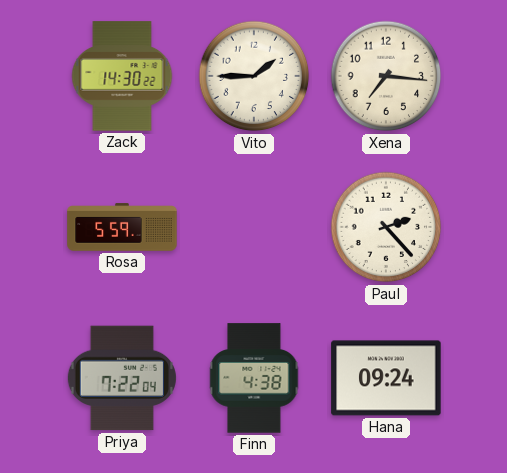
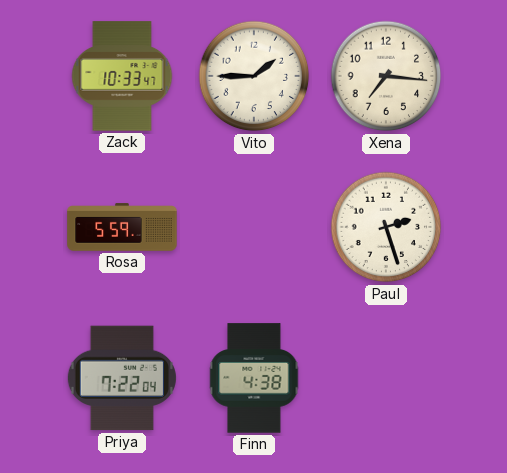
Zack: 14:30 -> 10:33 (122, 76)
Paul: 2:23 -> 2:27 (386, 227)
Hana: 09:24 -> none (386, 378)
